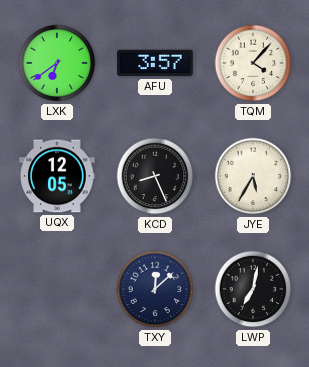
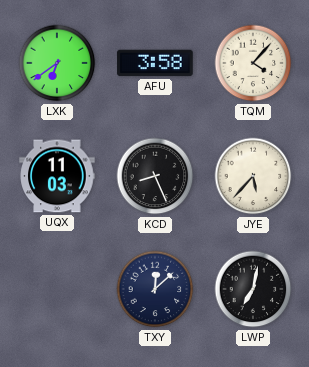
AFU: 3:57 -> 3:58 (155, 63)
UQX: 12:05 -> 11:03 (57, 176)
JYE: 5:35 -> 5:37 (253, 176)
